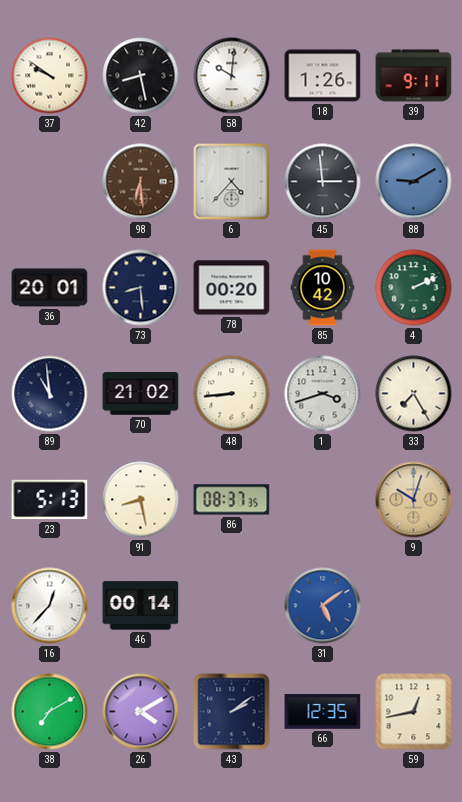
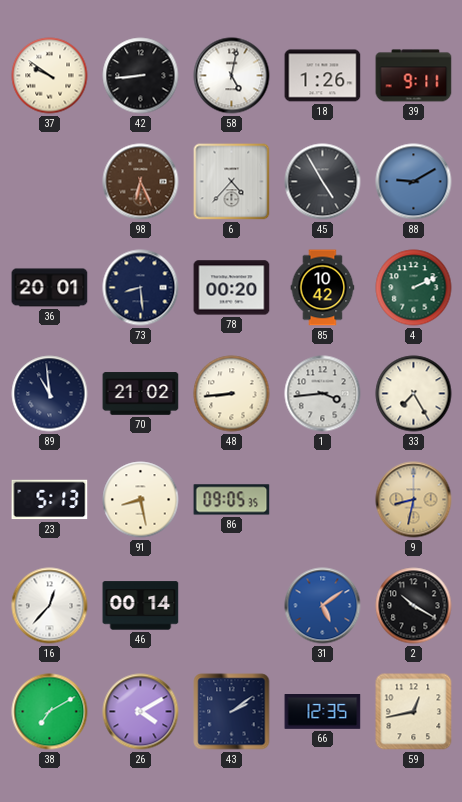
42: 8:28 -> 8:44 (141, 76)
58: 10:01 -> 5:02 (232, 76)
98: 6:29 -> 6:26 (141, 182)
45: 2:59 -> 4:55 (323, 182)
1: 3:42 -> 3:44 (323, 394)
86: 08:37 -> 09:05 (232, 500)
9: 10:03 -> 8:32 (414, 500)
2: none -> 10:20 (414, 606)
